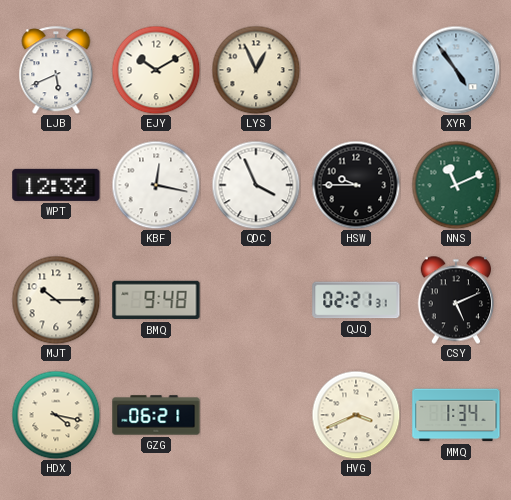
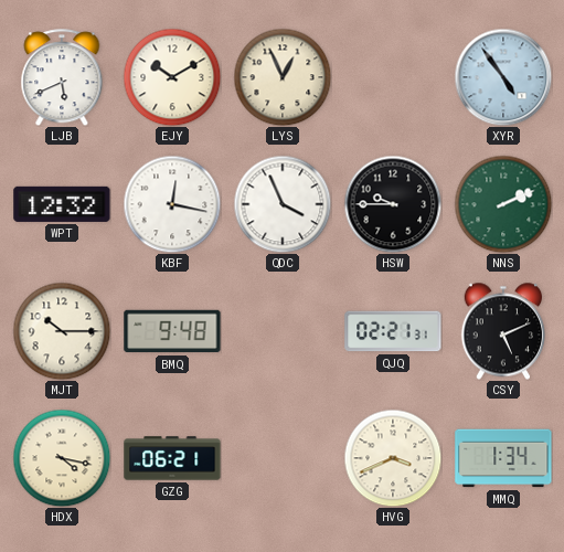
NNS: 11:11 -> 2:11 (503, 204)
